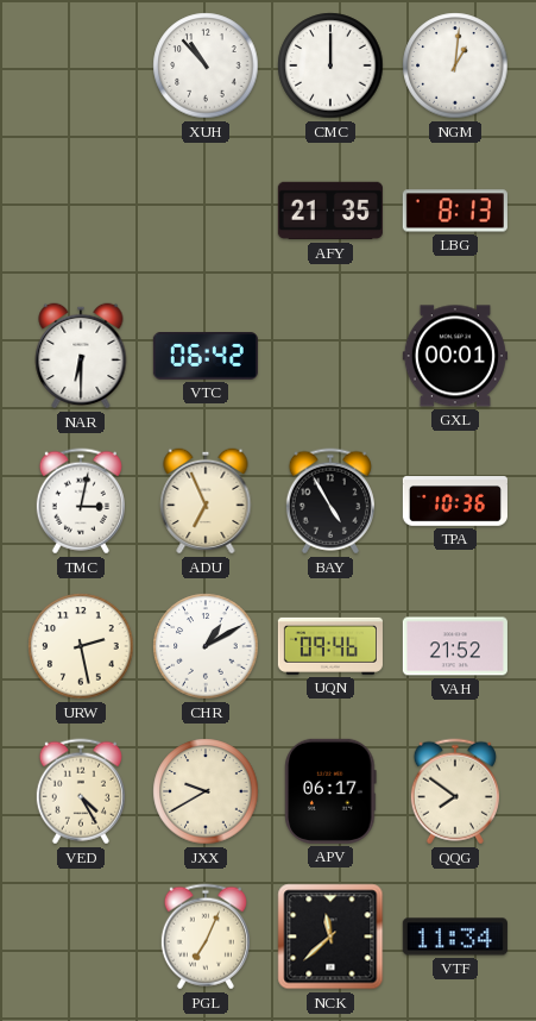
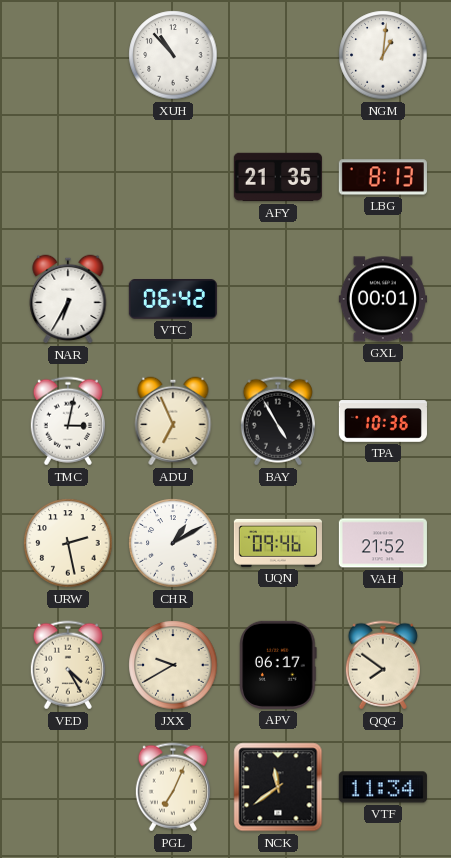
CMC: 12:00 -> none (330, 65)
NAR: 6:30 -> 6:35 (68, 299)
NCK: 11:38 -> 11:39 (278, 787)
